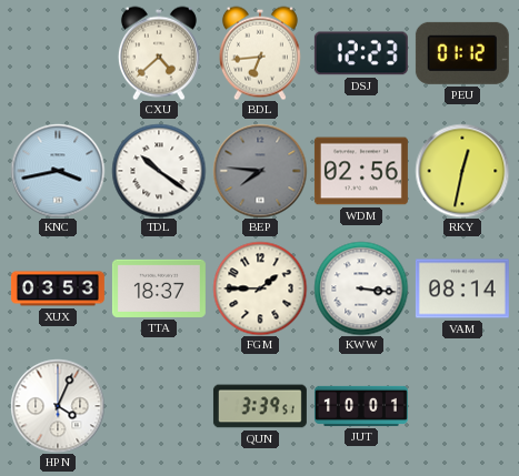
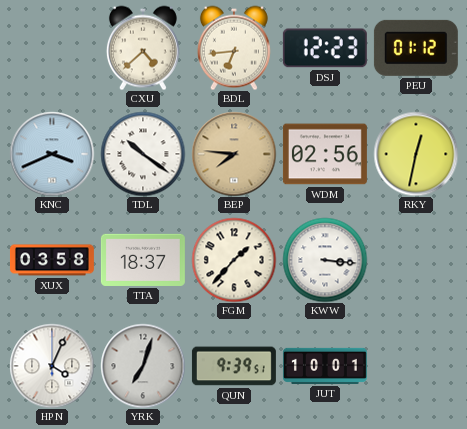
KNC: 3:43 -> 3:41 (52, 154)
BEP dial: grey -> champagne (234, 154)
XUX: 03:53 -> 03:58 (52, 260)
FGM: 1:45 -> 1:37 (234, 260)
VAM: 08:14 -> none (462, 288)
YRK: none -> 7:03 (143, 366)
QUN: 3:39 -> 9:39 (234, 366)
